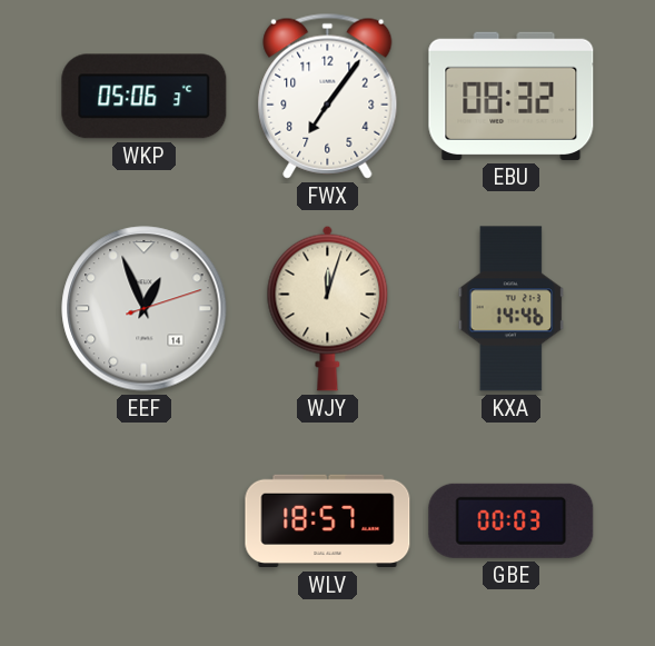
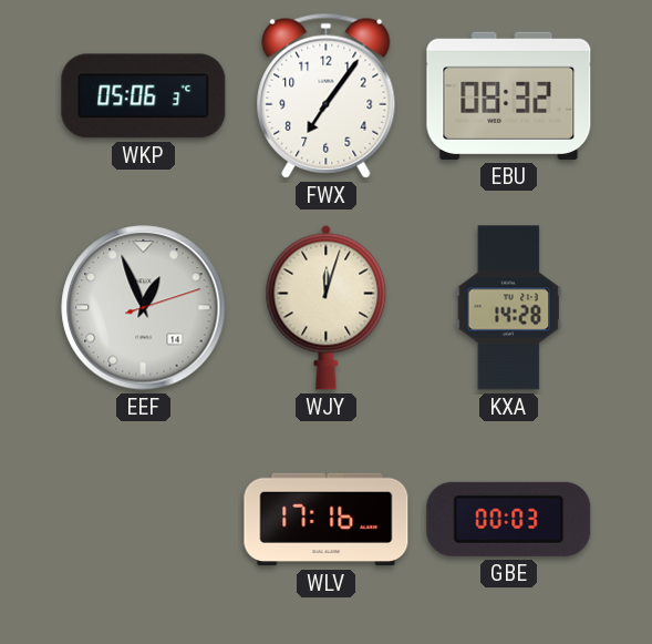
KXA: 14:46 -> 14:28 (509, 308)
WLV: 18:57 -> 17:16 (327, 520)
